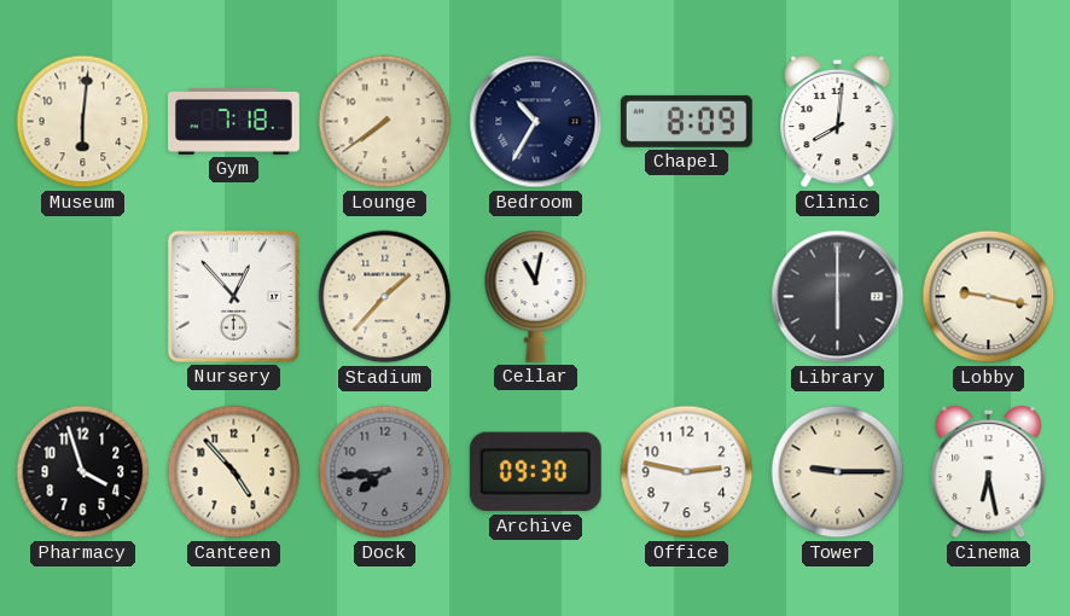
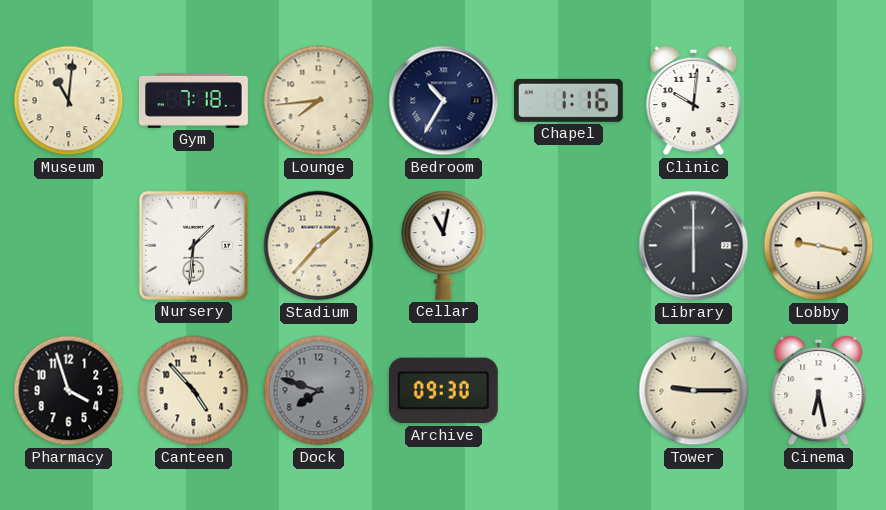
Museum: 6:01 -> 11:01 (69, 101)
Lounge: 7:39 -> 7:44 (319, 101)
Chapel: 8:09 -> 1:16 (568, 100)
Clinic: 8:01 -> 10:01 (694, 101)
Nursery: 12:53 -> 1:31 (193, 245)
Dock: 7:44 -> 7:48 (319, 391)
Office: 2:47 -> none (687, 472)
